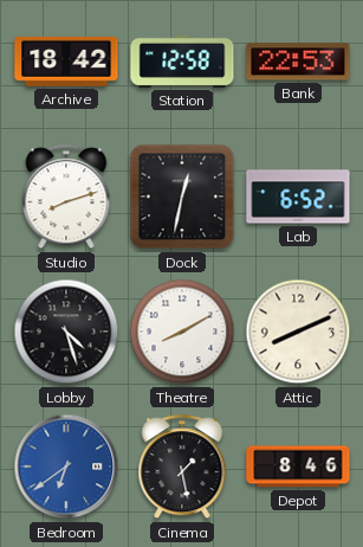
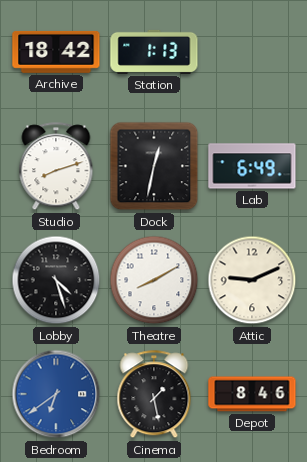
Station: 12:58 -> 1:13 (154, 52)
Bank: 22:53 -> none (298, 62)
Lab: 6:52 -> 6:49 (252, 166)
Attic: 8:11 -> 9:11 (252, 280)
